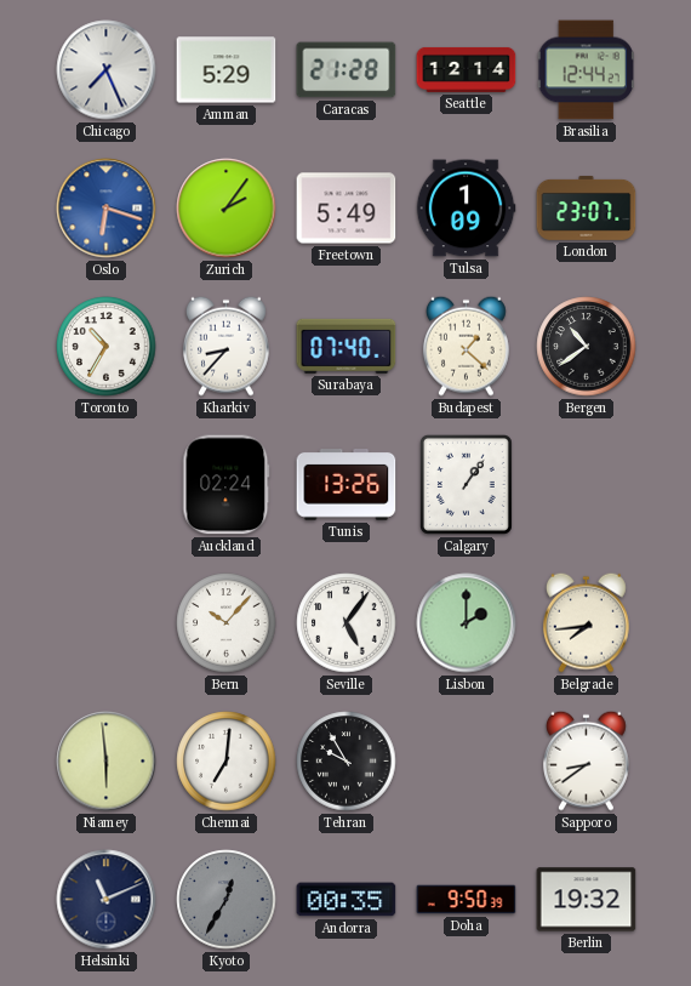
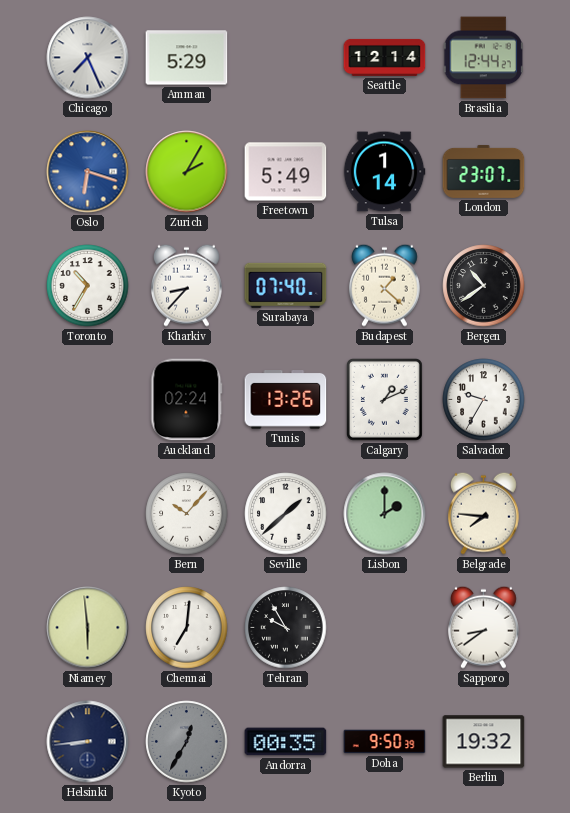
Caracas: 21:28 -> none (347, 70)
Zurich: 2:06 -> 2:05 (187, 172)
Tulsa: 1:09 -> 1:14 (384, 172)
Calgary: 1:06 -> 1:11 (384, 399)
Salvador: none -> 9:35 (484, 400)
Seville: 5:06 -> 1:38 (286, 514)
Belgrade: 7:44 -> 7:46 (483, 513)
Helsinki: 11:11 -> 8:44 (88, 742)
